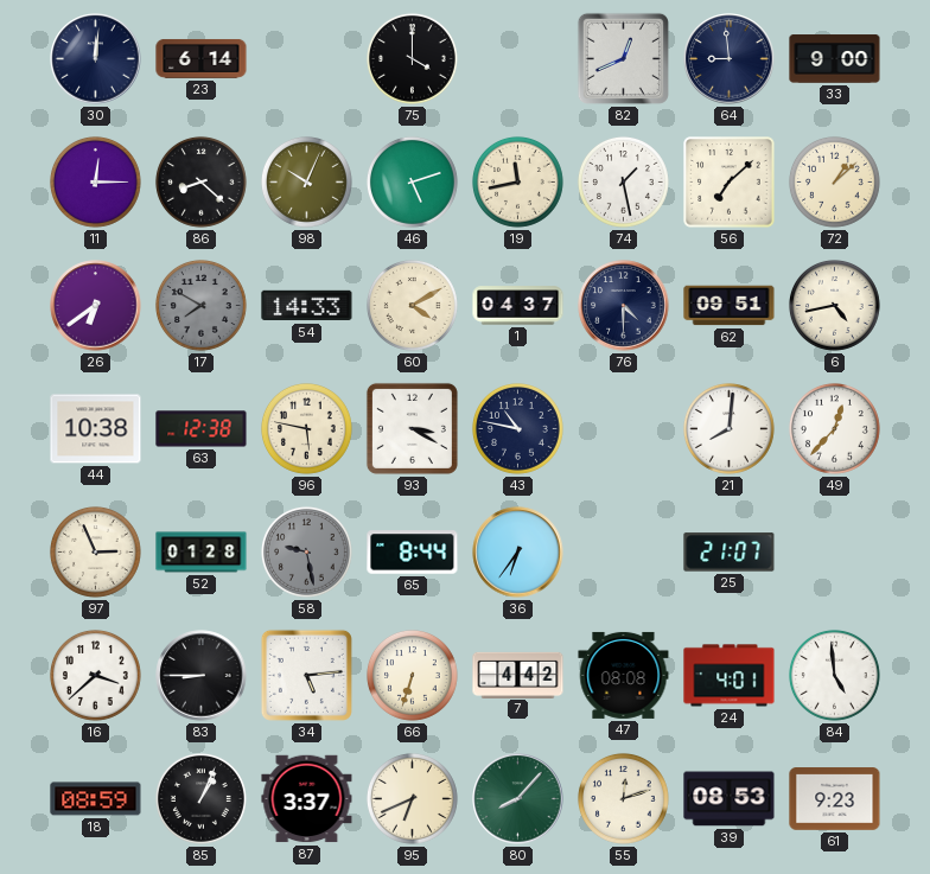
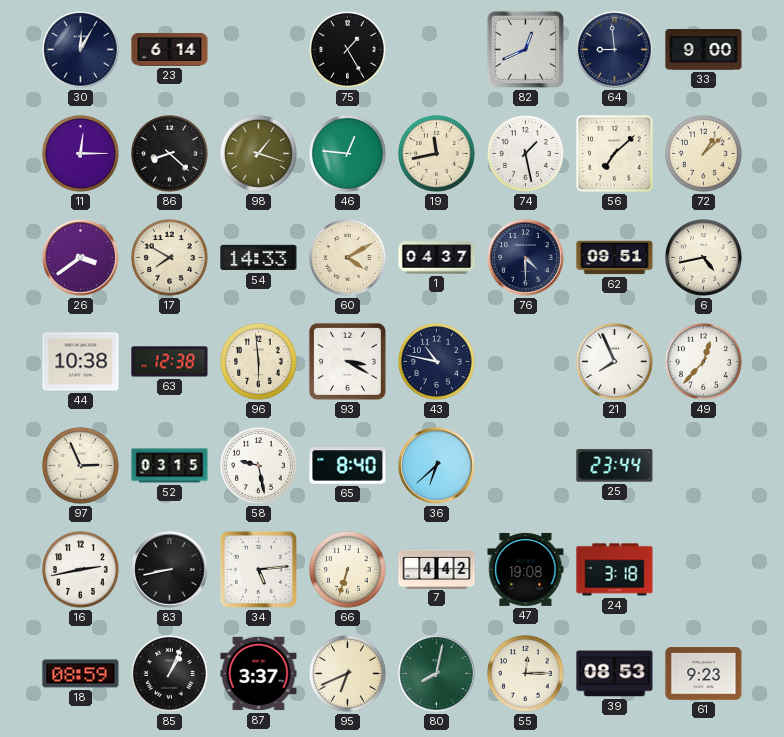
30: 12:01 -> 12:05 (81, 50)
75: 4:00 -> 1:25 (348, 50)
98: 10:04 -> 1:18 (259, 154)
46: 5:12 -> 12:46 (348, 154)
26: 6:39 -> 3:39 (81, 258)
17 dial: grey -> cream (170, 258)
96: 5:47 -> 5:59 (259, 362)
21: 8:01 -> 7:56 (615, 362)
52: 01:28 -> 03:15 (170, 466)
58 dial: grey -> white (259, 466)
65: 8:44 -> 8:40 (348, 466)
36: 6:36 -> 6:38 (437, 466)
25: 21:07 -> 23:44 (615, 466)
16: 3:38 -> 2:43 (81, 570)
83: 8:45 -> 8:43 (170, 570)
47: 08:08 -> 19:08 (526, 569)
24: 4:01 -> 3:18 (615, 570)
84: 4:59 -> none (835, 676)
80: 8:07 -> 8:02 (437, 674)
55: 12:12 -> 12:15 (526, 674)
